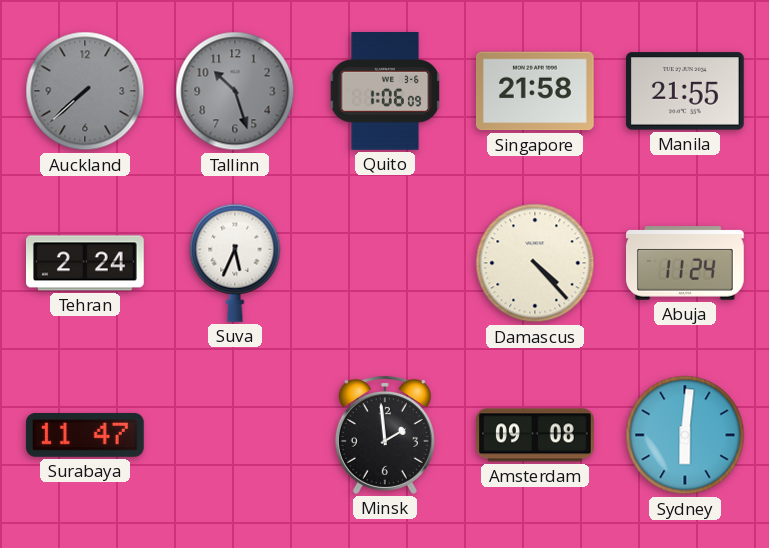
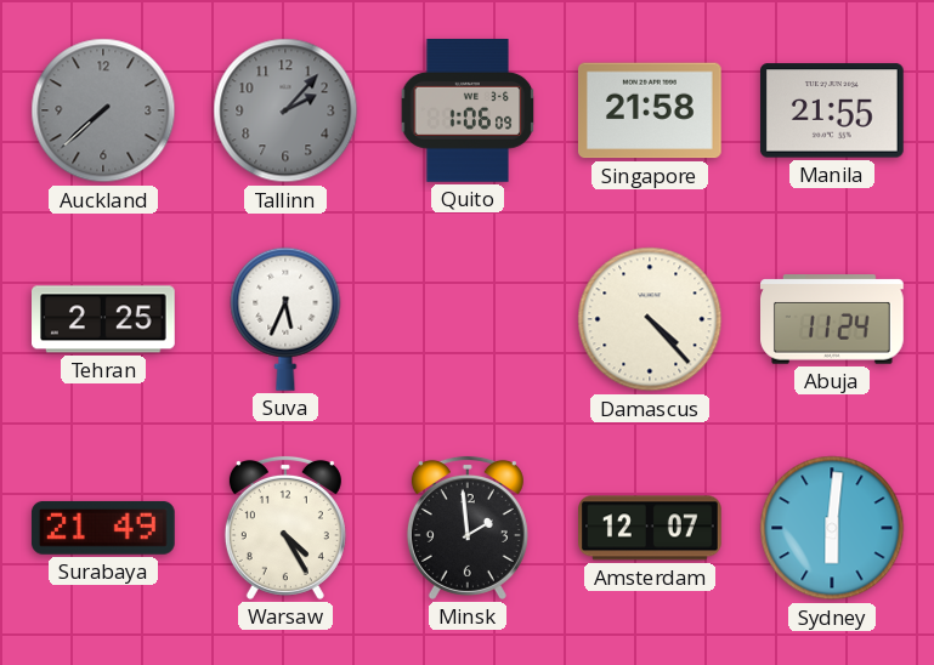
Tallinn: 10:27 -> 2:07 (285, 110)
Tehran: 2:24 -> 2:25 (104, 319)
Surabaya: 11:47 -> 21:49 (103, 528)
Warsaw: none -> 4:25 (285, 528)
Amsterdam: 09:08 -> 12:07 (651, 528)
